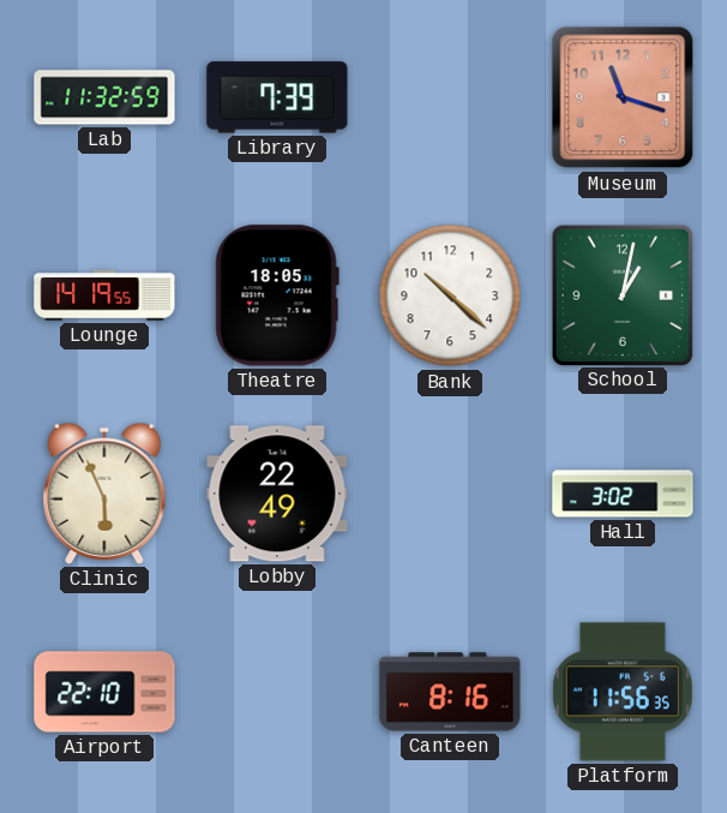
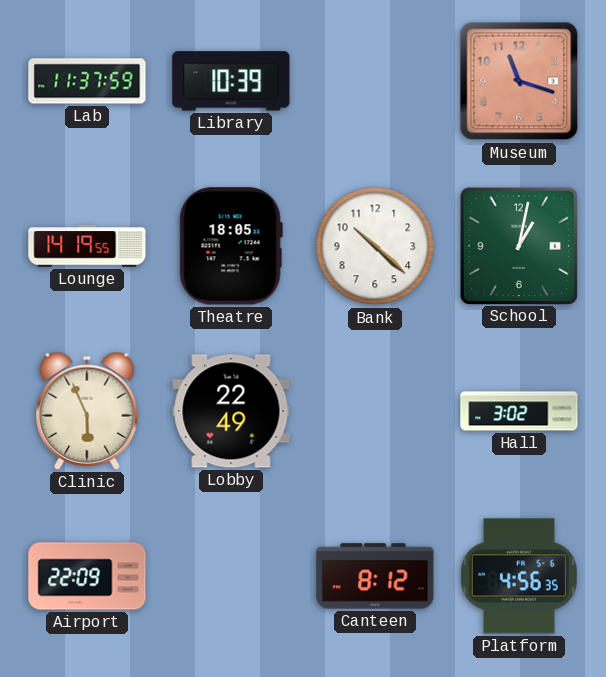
Lab: 11:32 -> 11:37 (87, 81)
Library: 7:39 -> 10:39 (231, 81)
Airport: 22:10 -> 22:09 (87, 576)
Canteen: 8:16 -> 8:12 (375, 576)
Platform: 11:56 -> 4:56 (519, 576)
